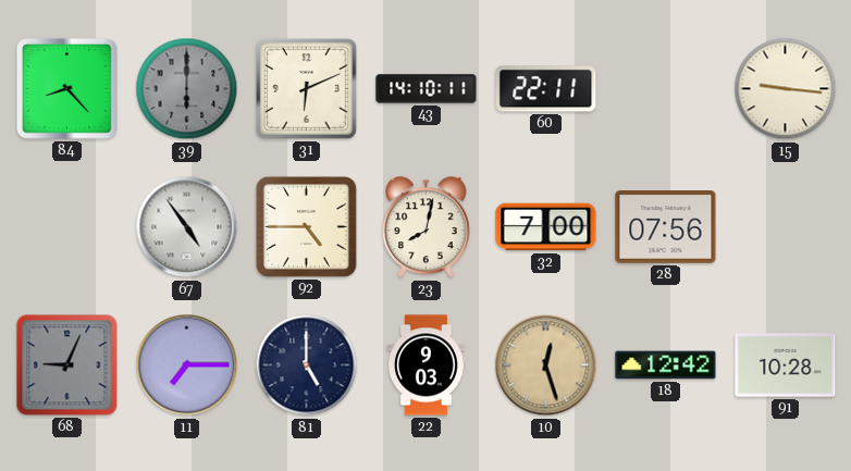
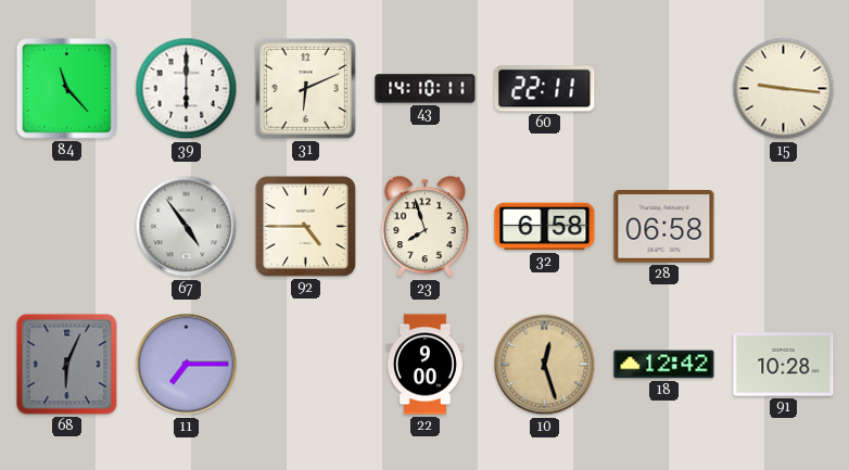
84: 8:23 -> 11:23 (66, 88)
39 dial: grey -> white (187, 89)
23: 8:02 -> 7:57 (426, 227)
32: 7:00 -> 6:58 (545, 227)
28: 07:56 -> 06:58 (664, 227)
68: 9:04 -> 6:04 (67, 365)
81: 5:00 -> none (307, 365)
22: 9:03 -> 9:00 (426, 365)
